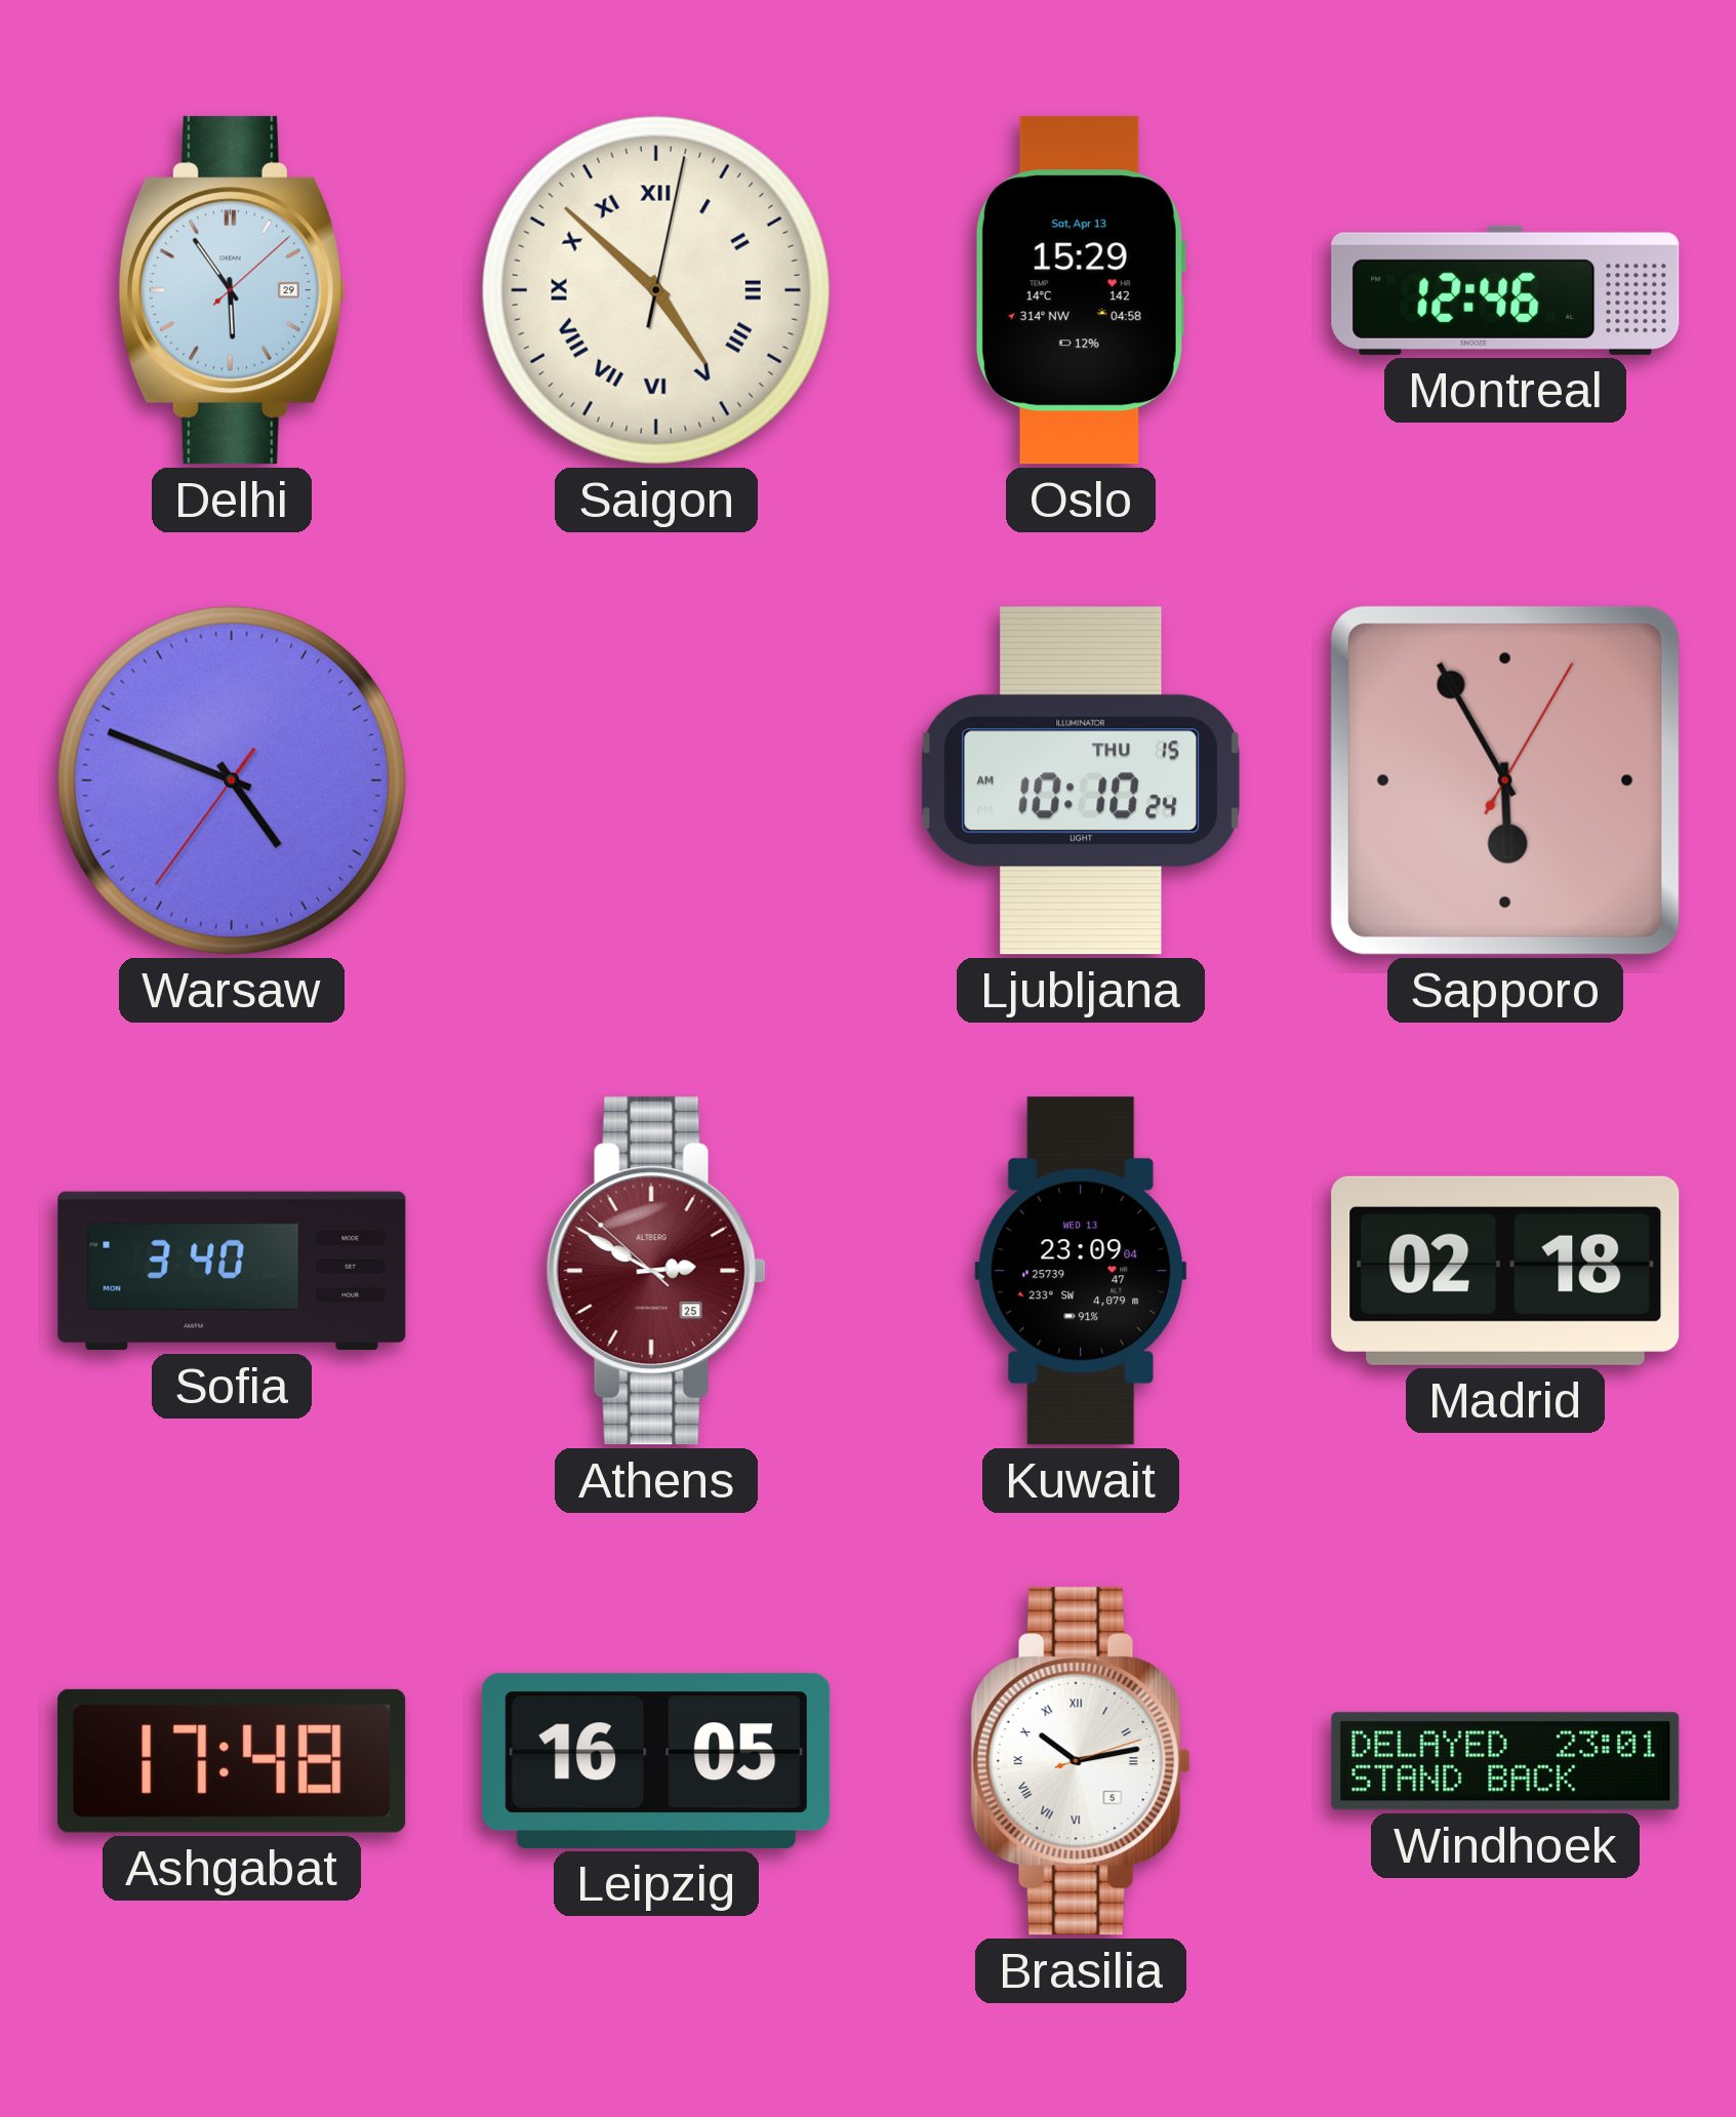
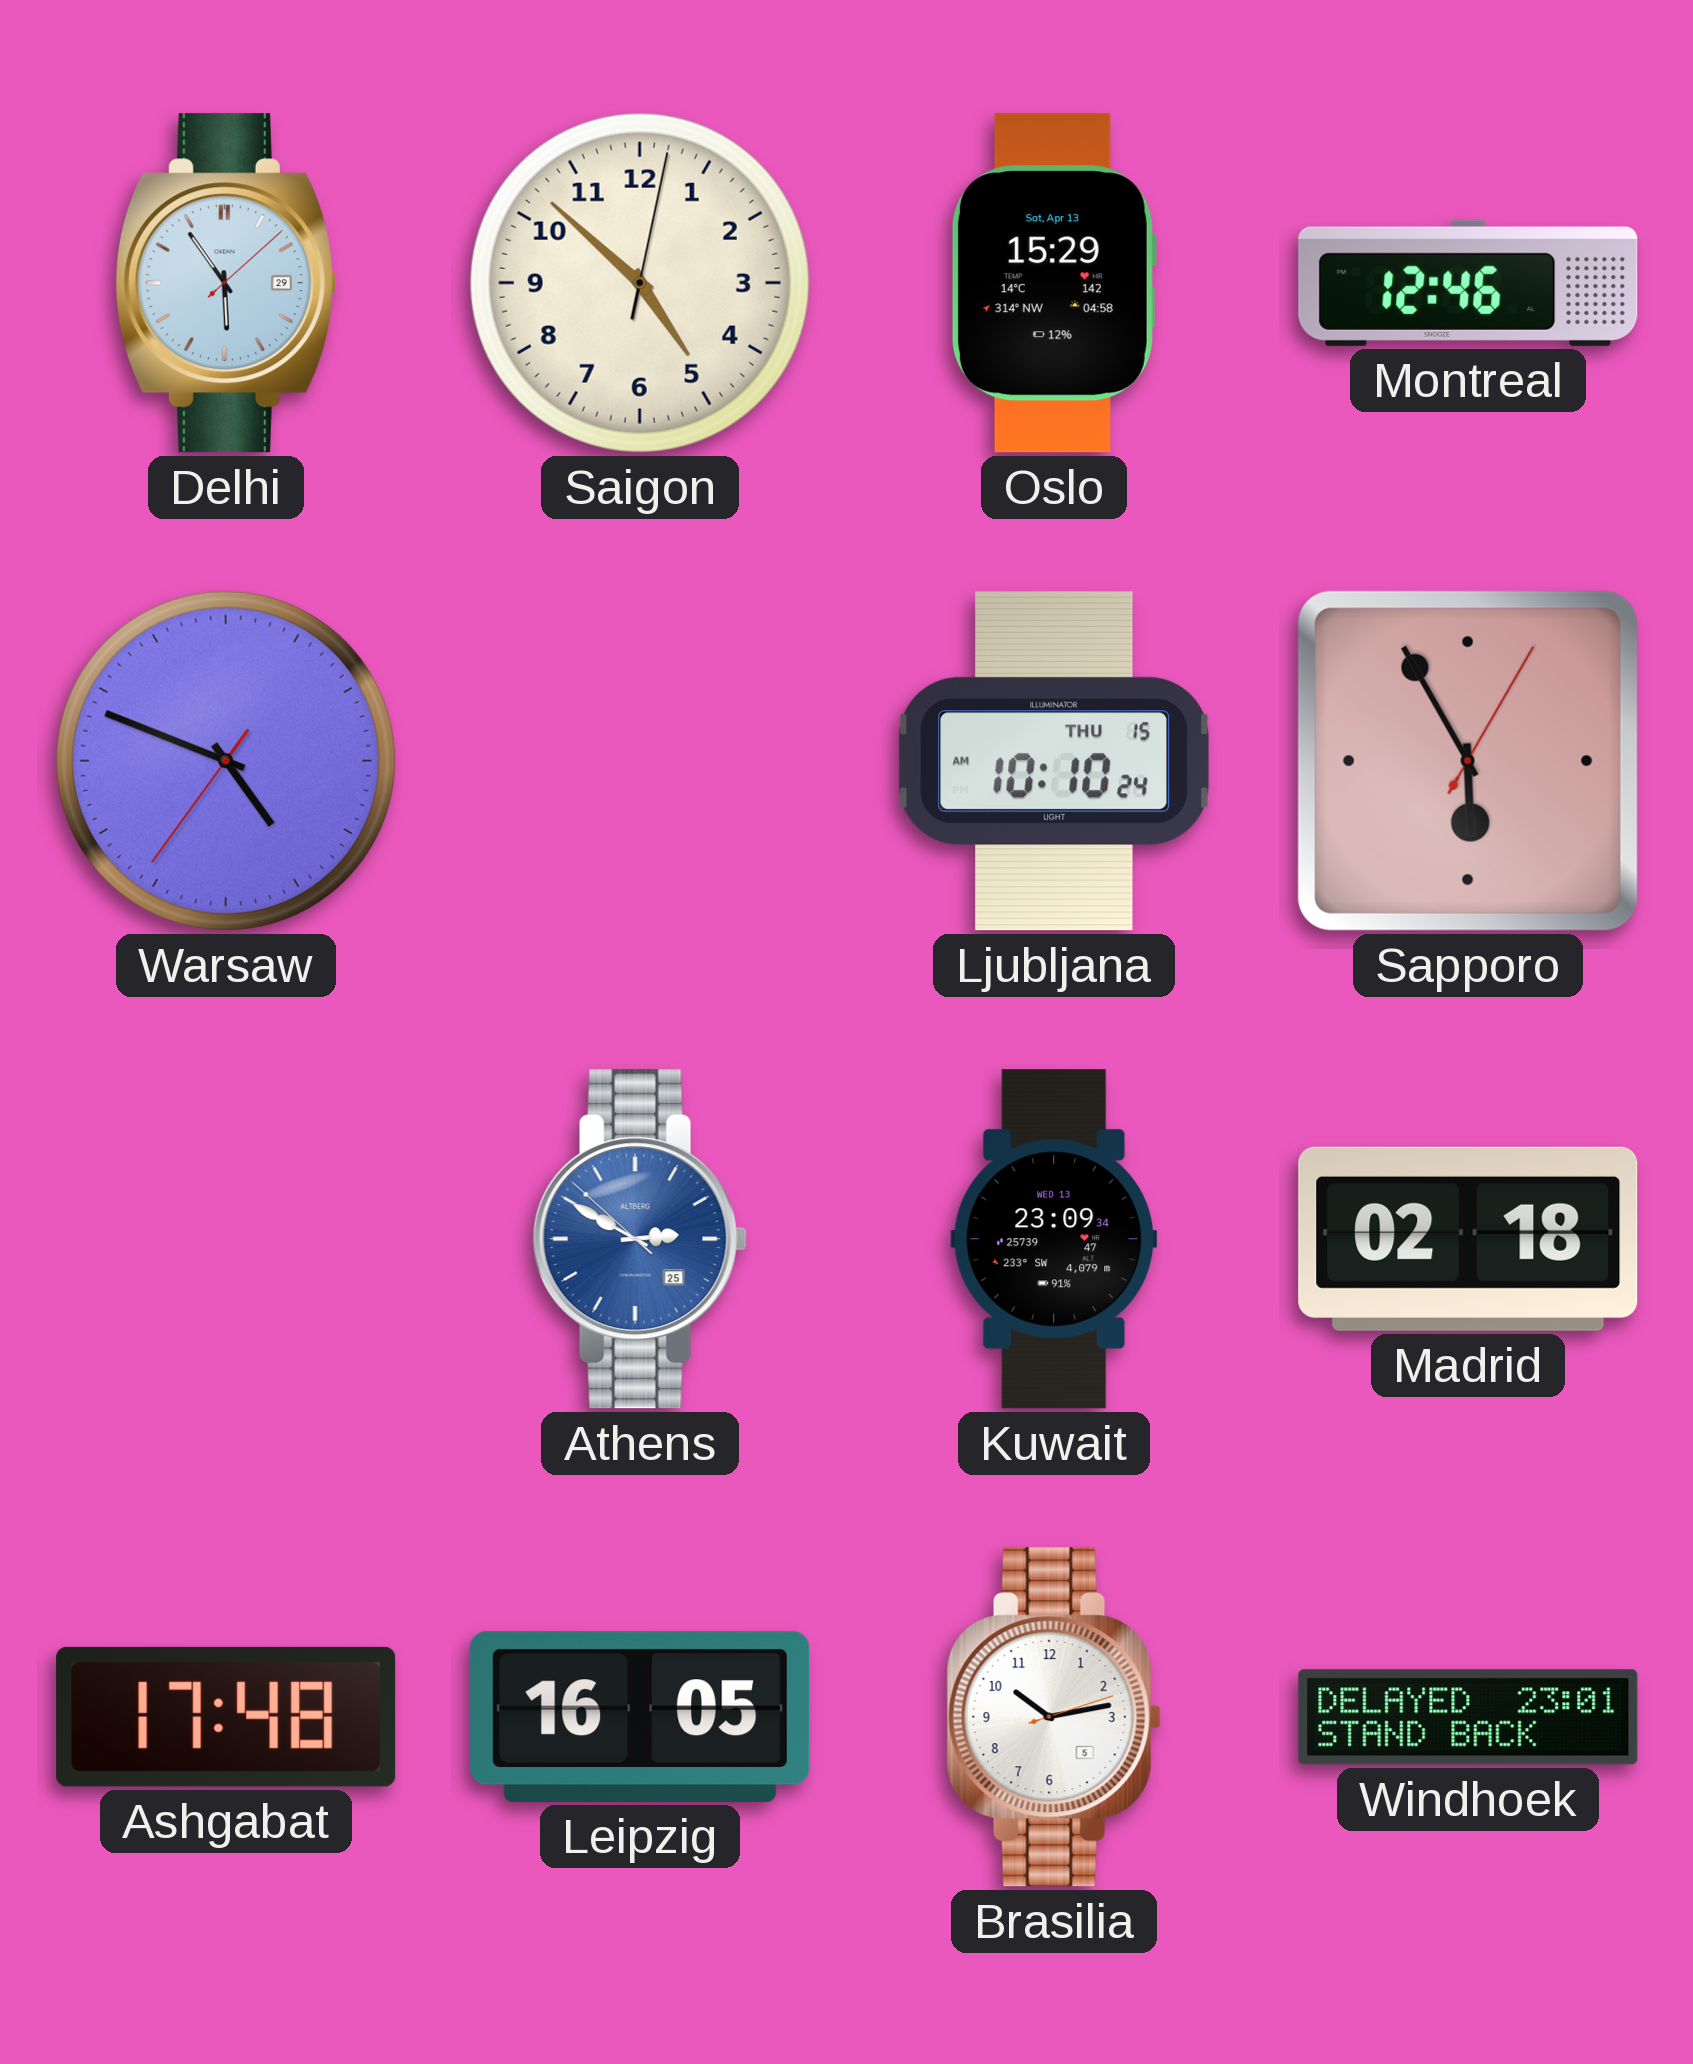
Saigon numerals: Roman -> Arabic (640, 283)
Sofia: 3:40 -> none (232, 1271)
Athens dial: burgundy -> blue (640, 1239)
Kuwait: 23:09:04 -> 23:09:34 (1054, 1239)
Brasilia numerals: Roman -> Arabic (1054, 1717)
